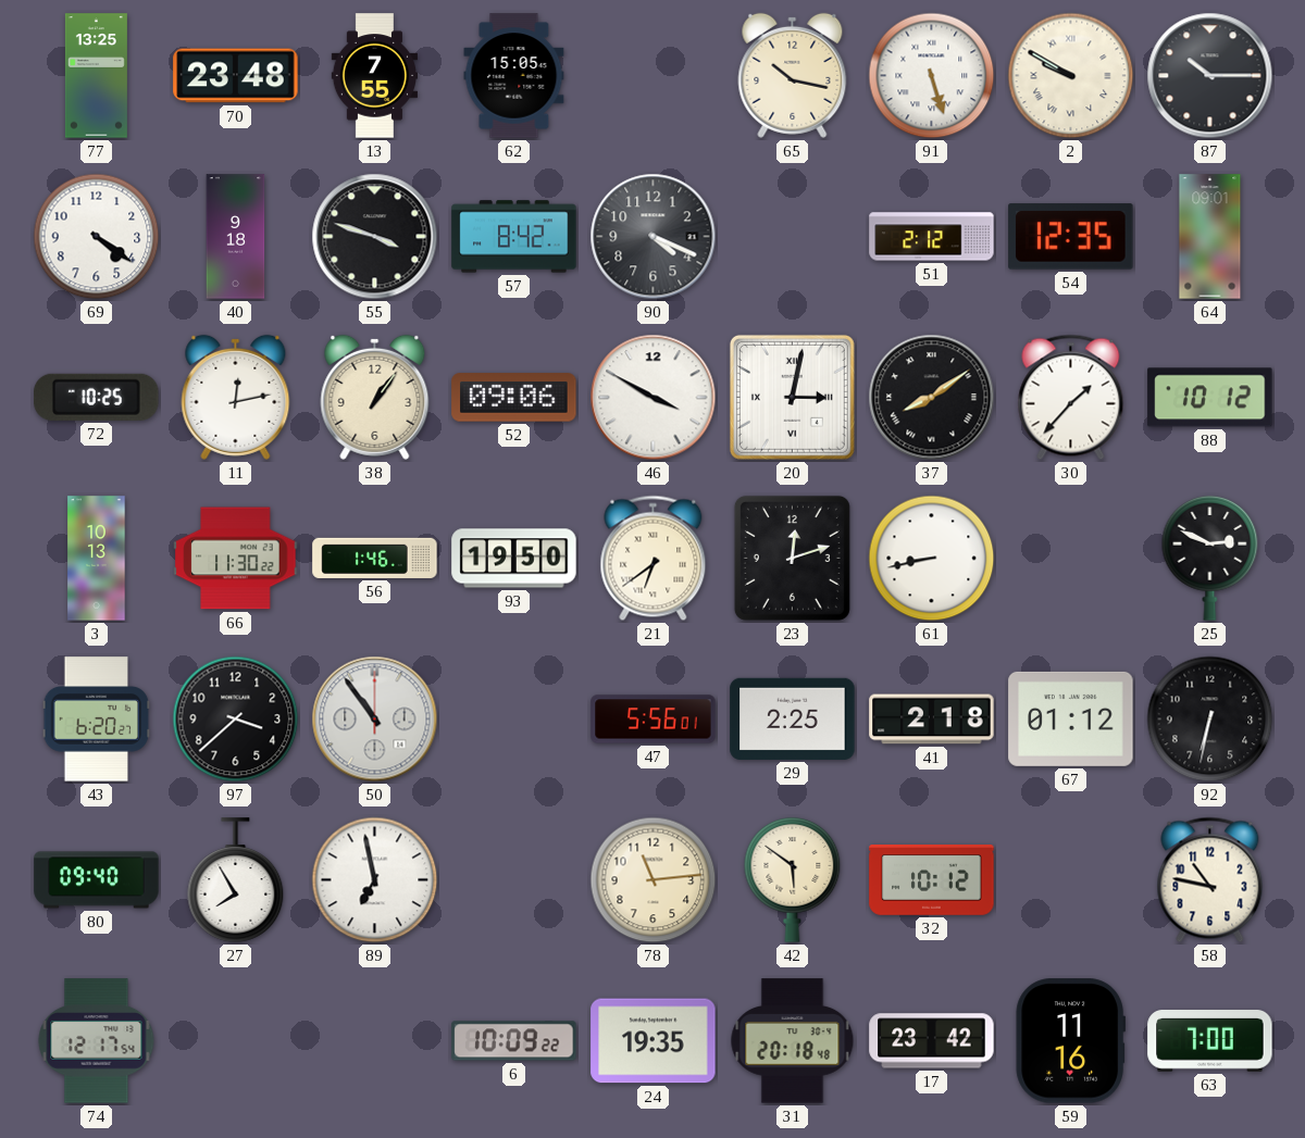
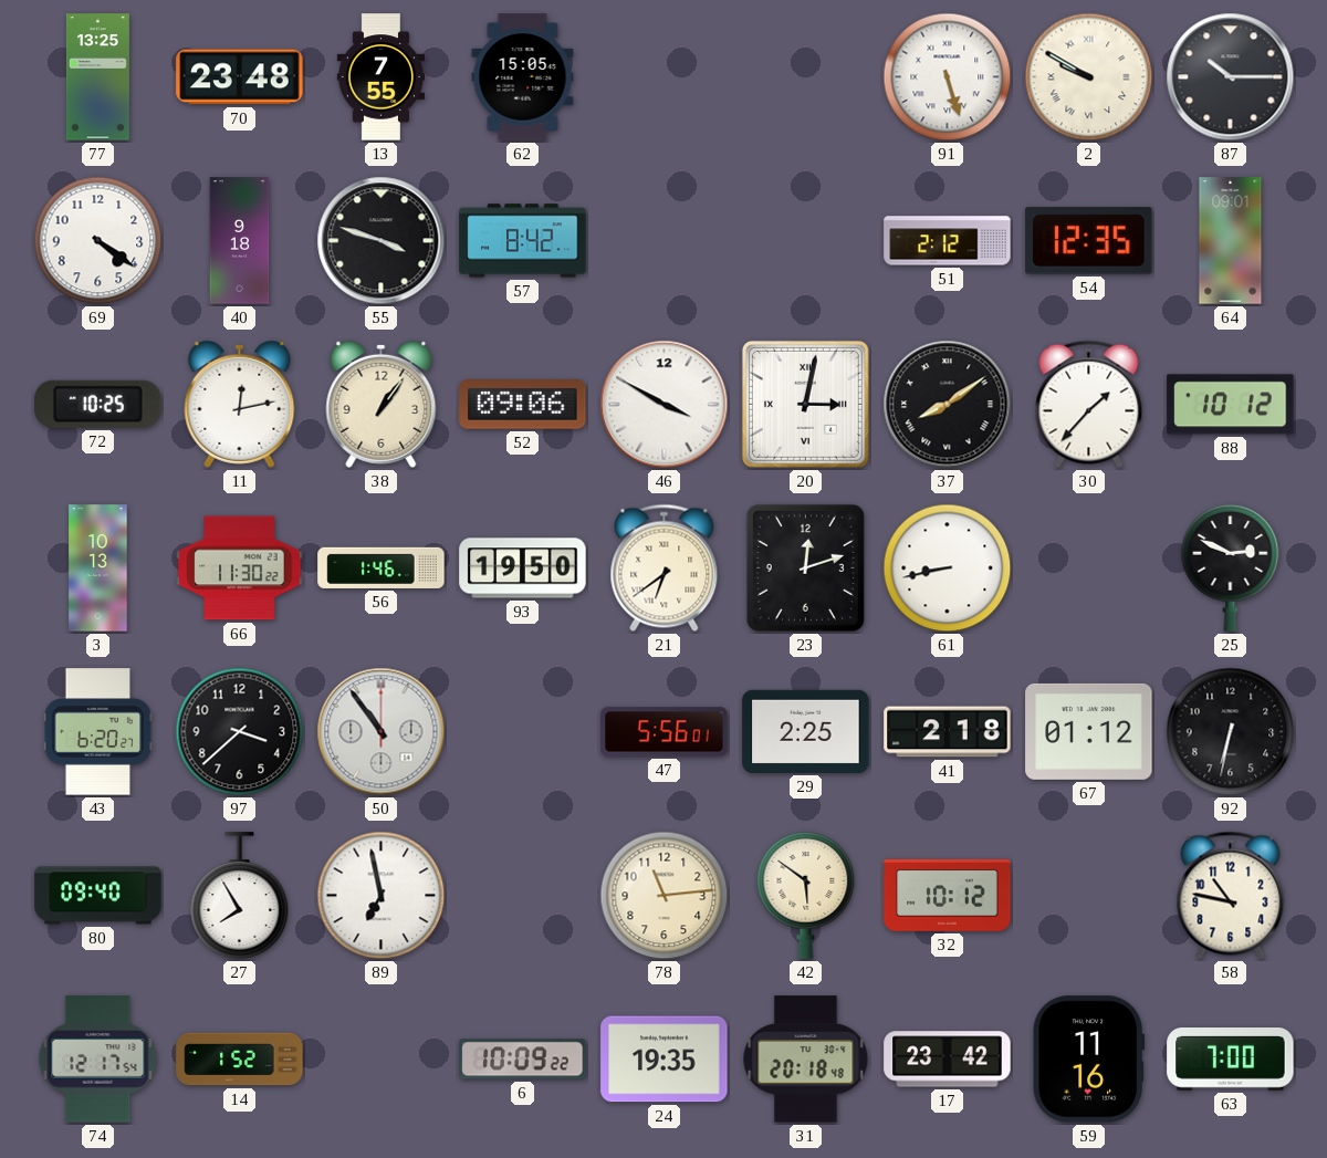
65: 10:17 -> none (793, 75)
90: 4:19 -> none (654, 237)
14: none -> 1:52 (240, 1060)
